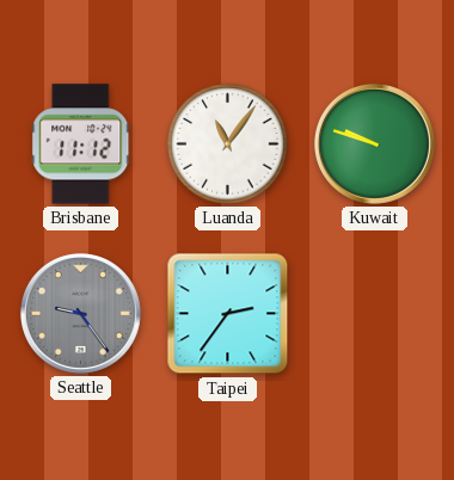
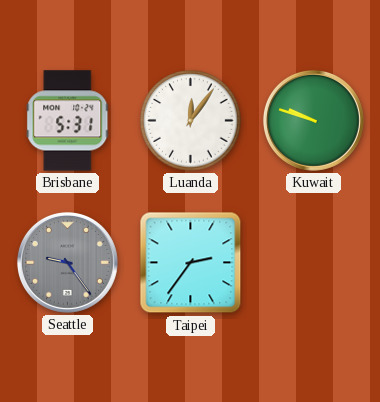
Brisbane: 11:12 -> 5:31 (68, 121)
Luanda: 11:06 -> 12:06 (191, 121)
